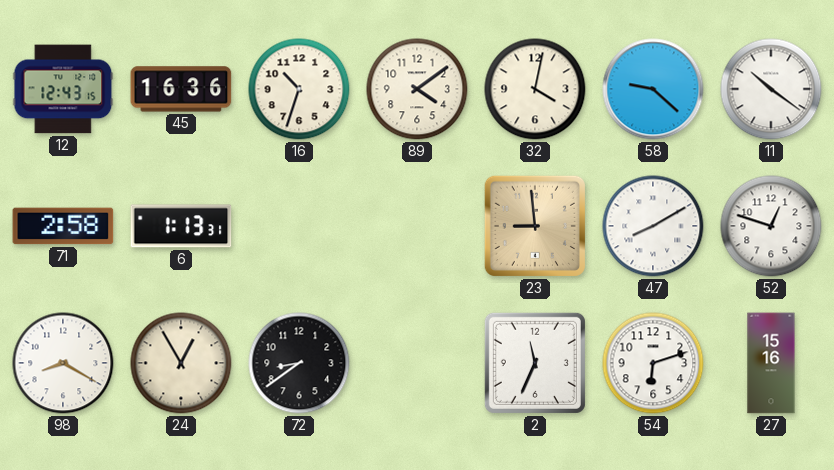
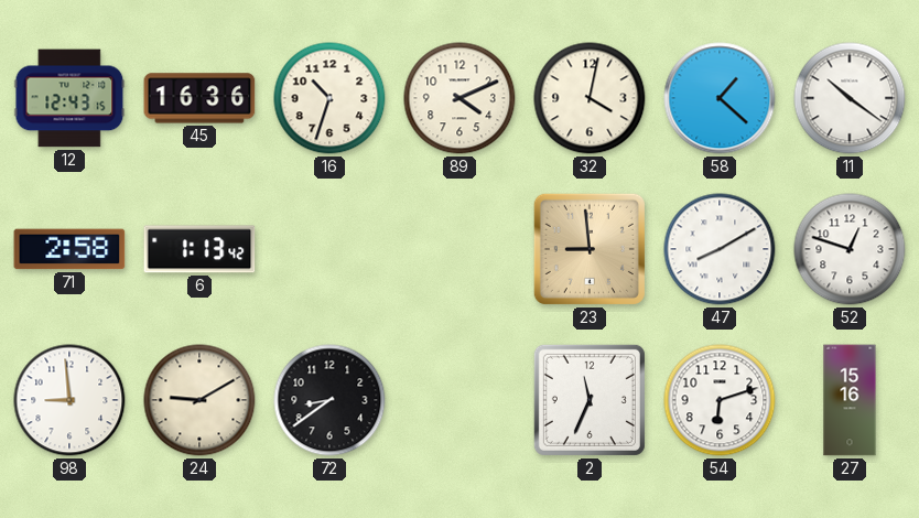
89: 4:09 -> 4:11 (459, 98)
58: 9:22 -> 1:22 (720, 98)
6: 1:13:31 -> 1:13:42 (199, 249)
98: 8:20 -> 8:59 (69, 400)
24: 12:55 -> 9:10 (199, 400)
